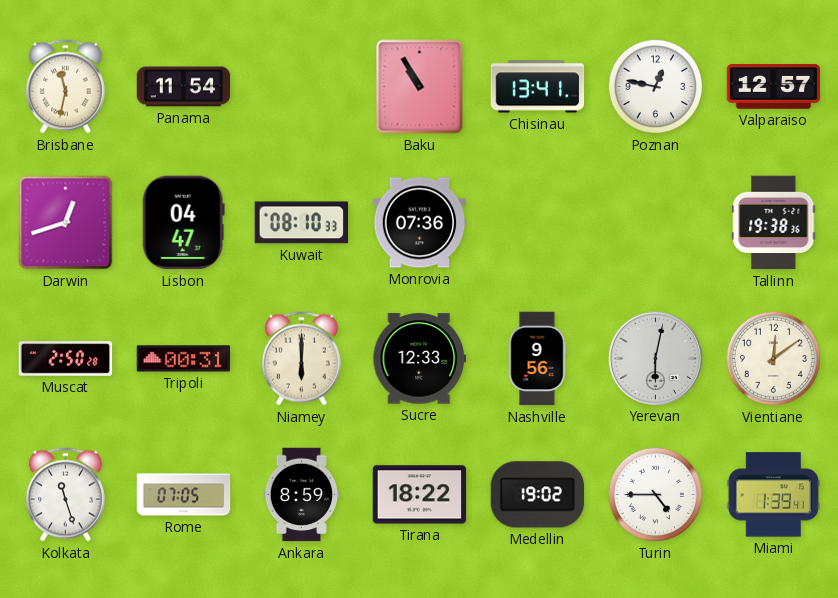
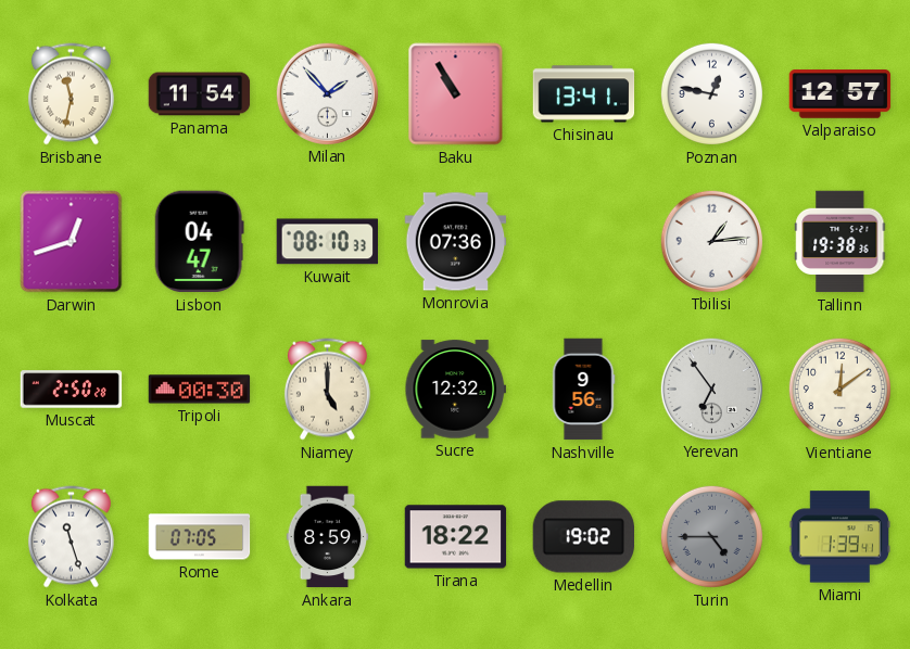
Milan: none -> 1:53 (327, 93)
Tbilisi: none -> 1:14 (711, 241)
Tripoli: 00:31 -> 00:30 (200, 390)
Niamey: 6:00 -> 5:00 (327, 390)
Sucre: 12:33 -> 12:32 (456, 390)
Yerevan: 6:02 -> 6:54 (711, 389)
Turin dial: white -> grey (711, 536)
